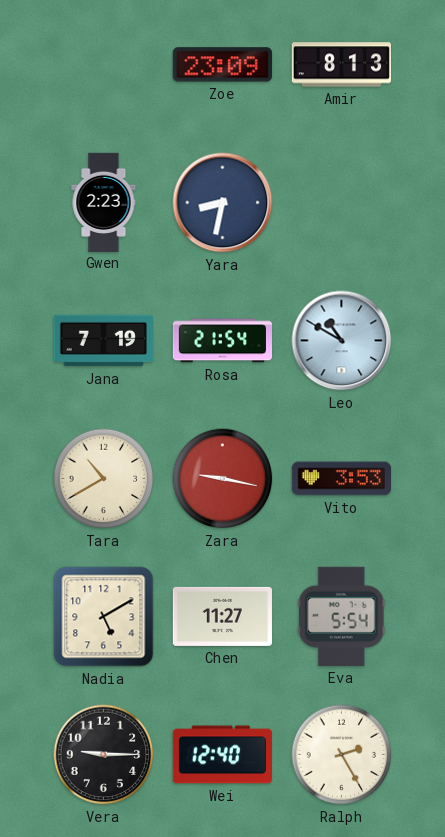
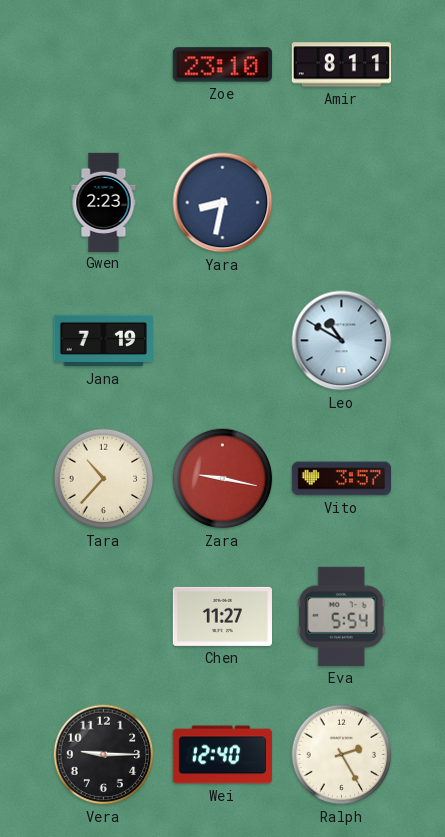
Zoe: 23:09 -> 23:10 (222, 65)
Amir: 8:13 -> 8:11 (341, 65)
Rosa: 21:54 -> none (222, 341)
Tara: 10:40 -> 10:37 (104, 479)
Vito: 3:53 -> 3:57 (341, 479)
Nadia: 5:10 -> none (104, 617)
